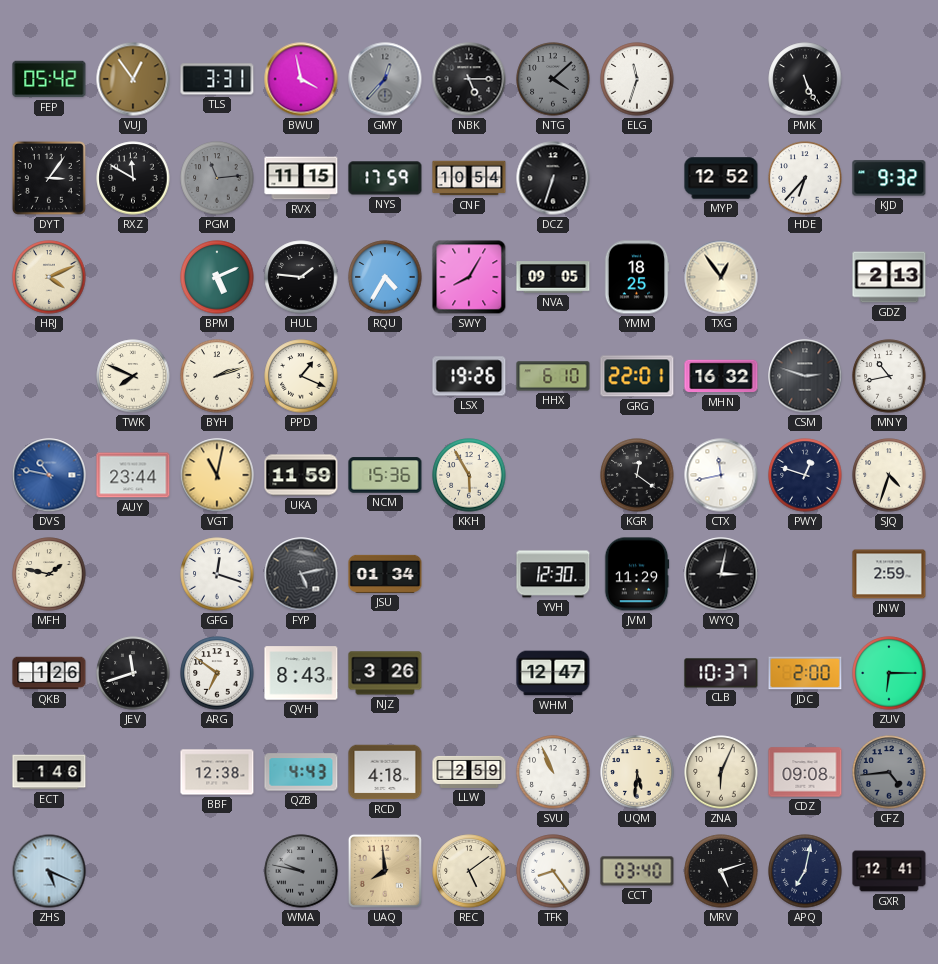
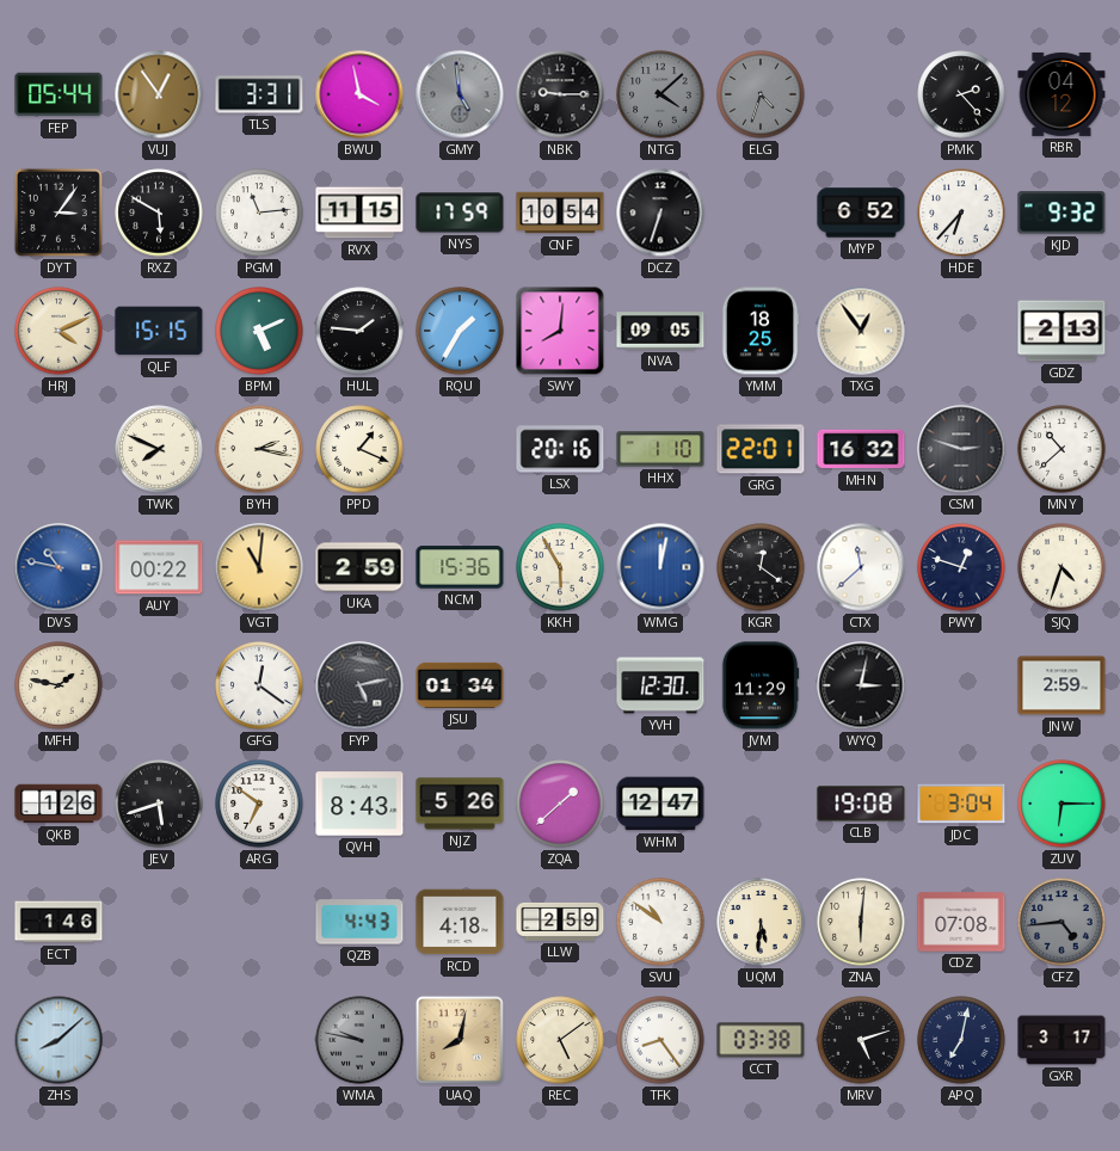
FEP: 05:42 -> 05:44 (59, 94)
GMY: 12:37 -> 4:59 (460, 94)
NBK: 5:15 -> 9:15 (560, 94)
ELG: 11:33 -> 4:33 (761, 94)
ELG dial: white -> grey (761, 94)
PMK: 5:26 -> 2:23 (961, 94)
RBR: none -> 04:12 (1061, 94)
RXZ: 11:50 -> 5:50 (159, 213)
PGM dial: grey -> white (259, 213)
MYP: 12:52 -> 6:52 (861, 213)
QLF: none -> 15:15 (159, 331)
RQU: 4:35 -> 1:35 (460, 331)
SWY: 8:05 -> 8:01 (560, 331)
BYH: 2:12 -> 2:17 (259, 449)
LSX: 19:26 -> 20:16 (560, 449)
HHX: 6:10 -> 1:10 (660, 449)
MNY: 10:43 -> 10:38 (1061, 449)
AUY: 23:44 -> 00:22 (159, 567)
VGT: 11:02 -> 11:01 (259, 567)
UKA: 11:59 -> 2:59 (359, 567)
WMG: none -> 12:02 (660, 567)
CTX: 11:43 -> 11:38 (861, 567)
GFG: 12:18 -> 12:21 (259, 685)
JEV: 11:42 -> 5:42 (159, 804)
NJZ: 3:26 -> 5:26 (460, 804)
ZQA: none -> 1:38 (560, 804)
CLB: 10:37 -> 19:08 (861, 804)
JDC: 2:00 -> 3:04 (961, 804)
BBF: 12:38 -> none (217, 772)
SVU: 10:56 -> 10:51 (660, 922)
ZNA: 6:04 -> 6:01 (861, 922)
CDZ: 09:08 -> 07:08 (961, 922)
ZHS: 5:19 -> 8:08 (59, 1040)
UAQ: 7:59 -> 8:02 (460, 1040)
CCT: 03:40 -> 03:38 (761, 1040)
GXR: 12:41 -> 3:17 (1061, 1040)
